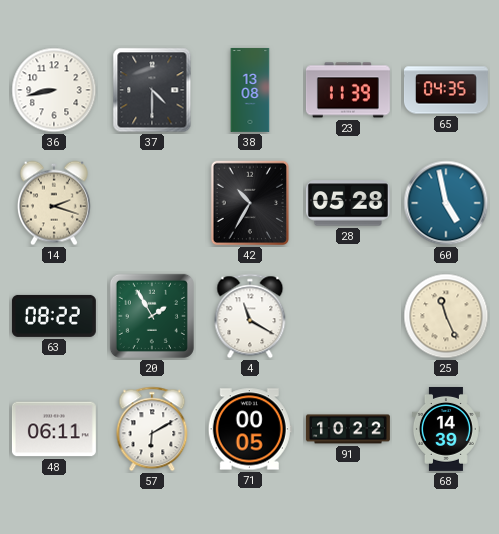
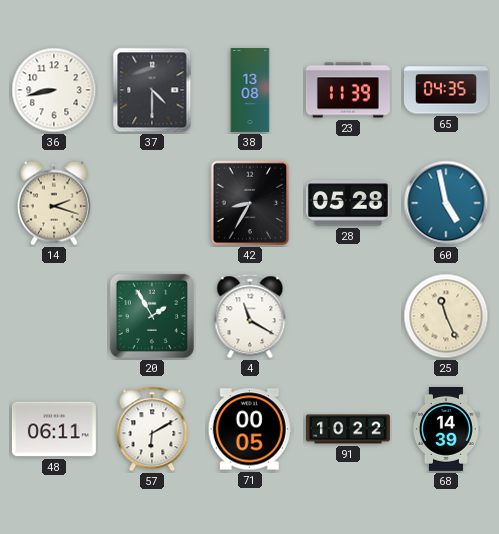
42: 10:35 -> 8:35 (250, 203)
63: 08:22 -> none (54, 316)
